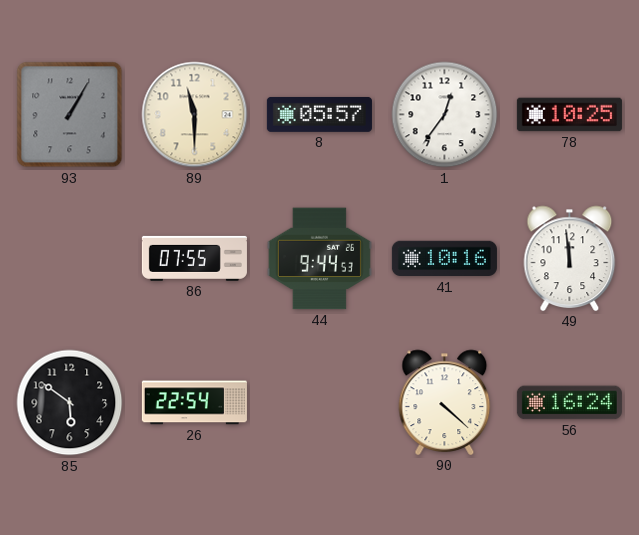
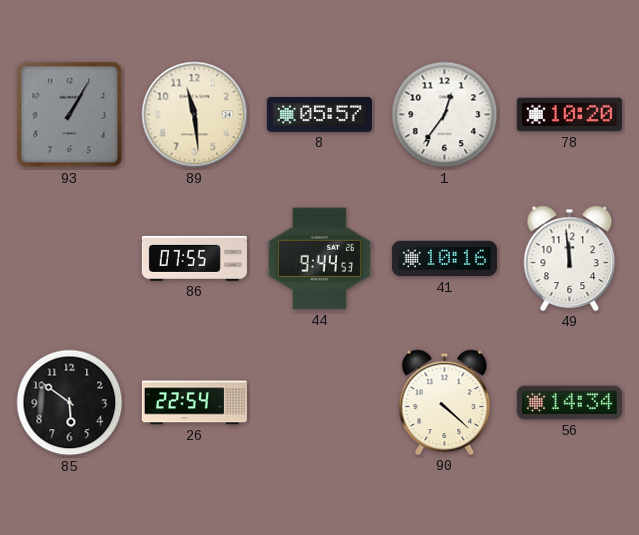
89: 11:30 -> 11:29 (195, 115)
78: 10:25 -> 10:20 (569, 115)
56: 16:24 -> 14:34 (569, 403)
